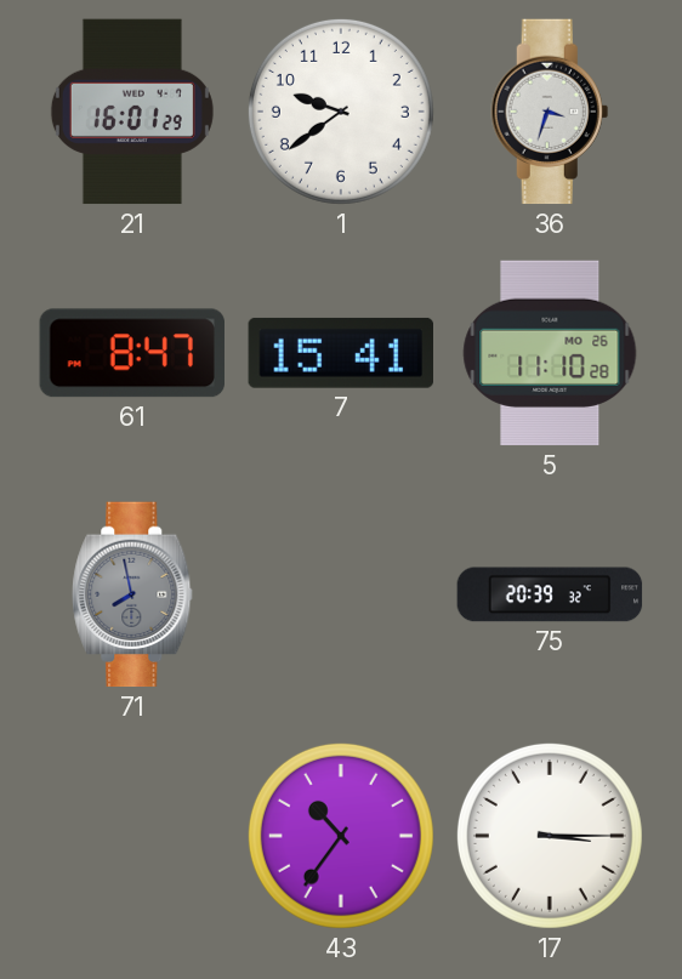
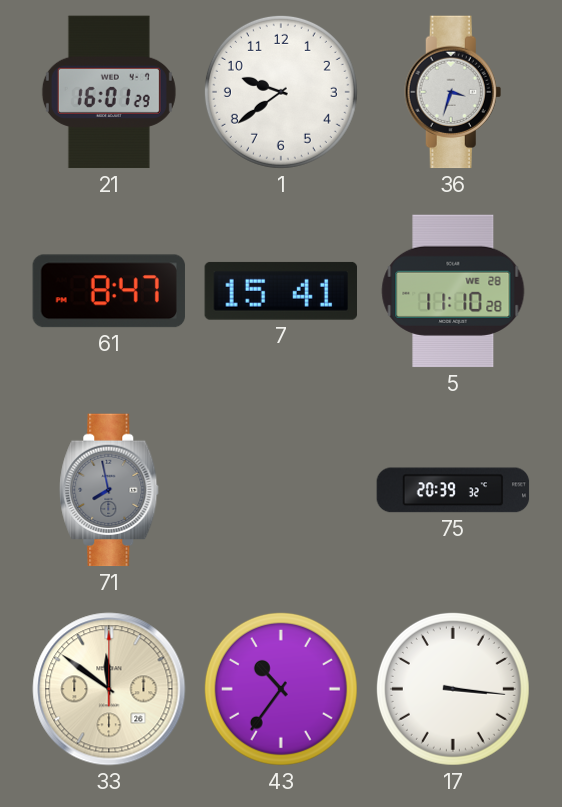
5 date: MO 26 -> WE 28 (453, 291)
33: none -> 11:51 (109, 689)
17: 3:15 -> 3:16 (453, 689)
